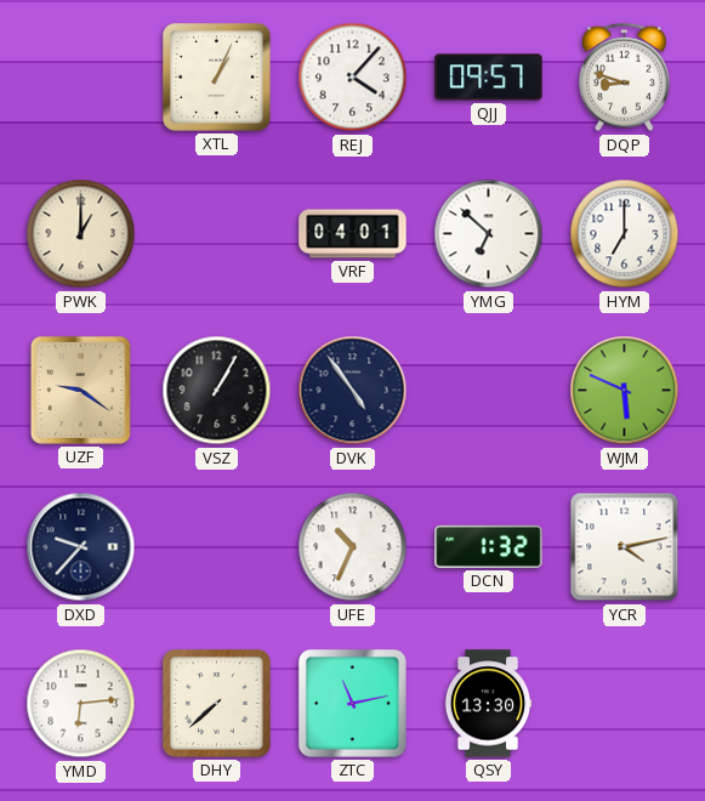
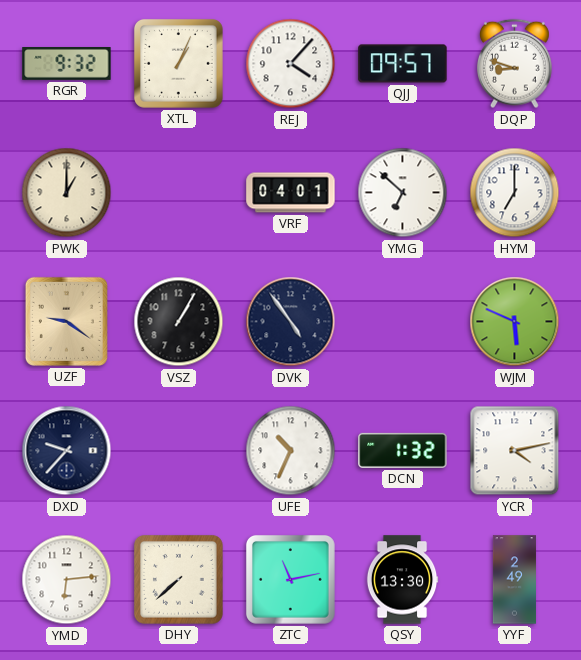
RGR: none -> 9:32 (67, 64)
YYF: none -> 2:49 (514, 580)
